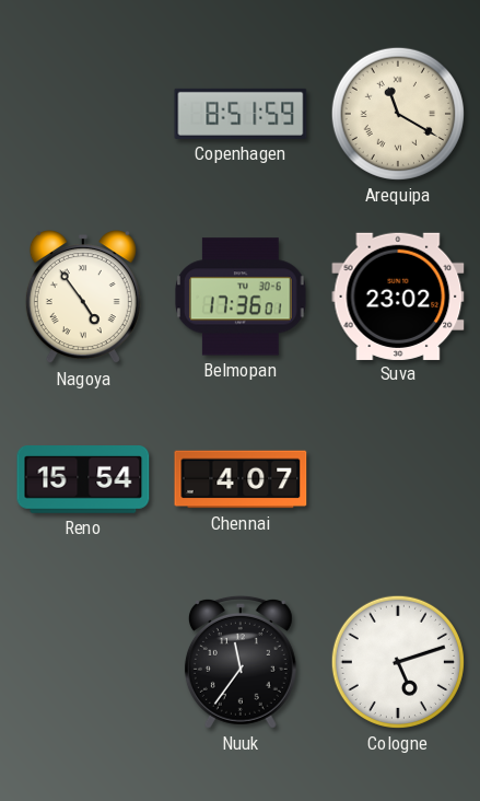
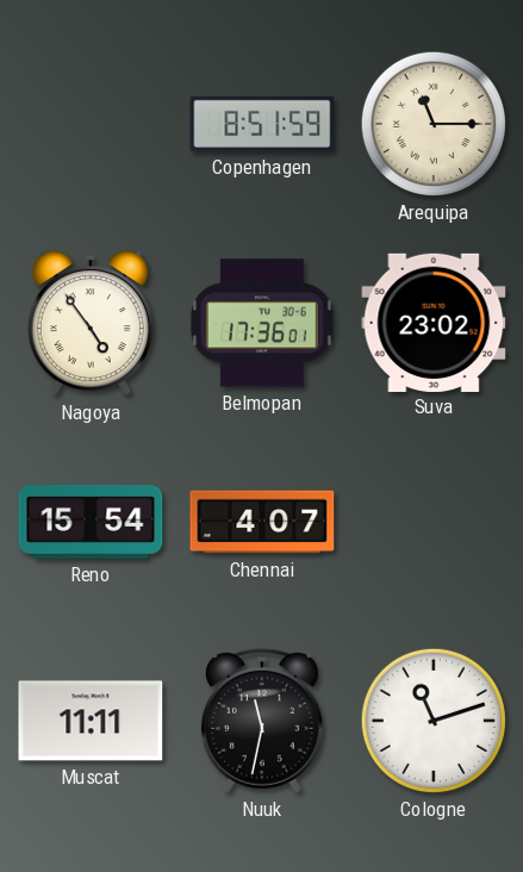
Arequipa: 11:20 -> 11:15 (434, 124)
Muscat: none -> 11:11 (91, 721)
Nuuk: 11:36 -> 11:32 (262, 721)
Cologne: 5:12 -> 11:12 (434, 721)
